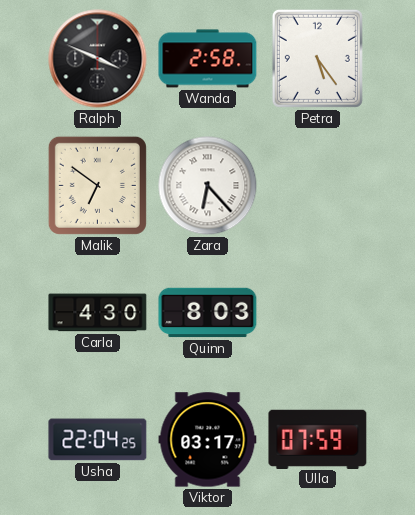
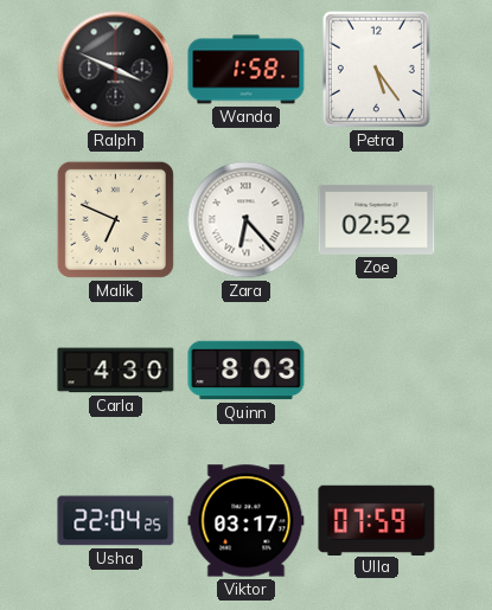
Wanda: 2:58 -> 1:58 (247, 70)
Malik: 6:51 -> 6:49 (115, 219)
Zoe: none -> 02:52 (377, 219)
